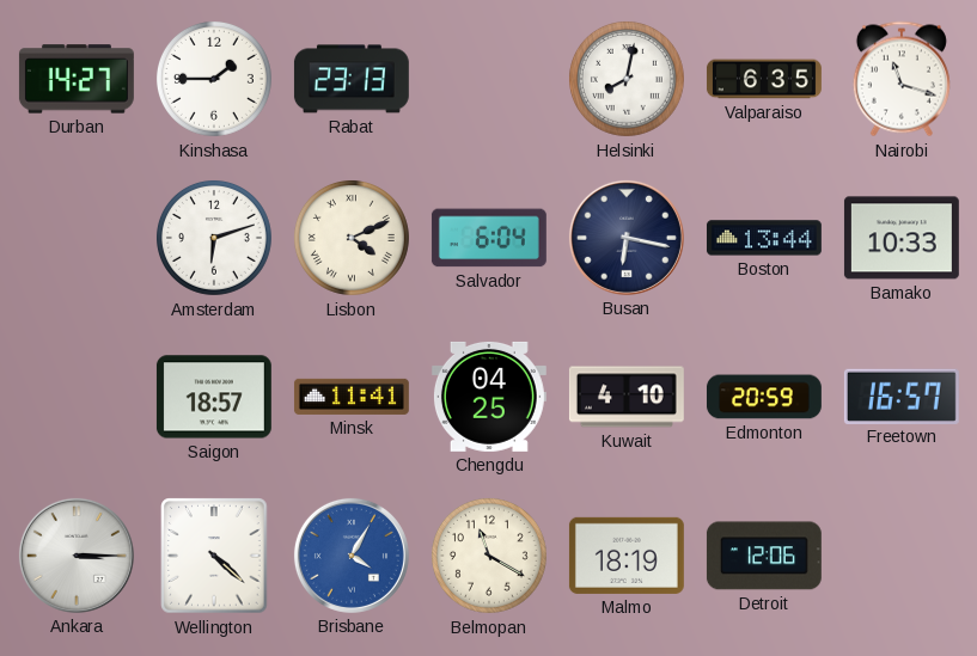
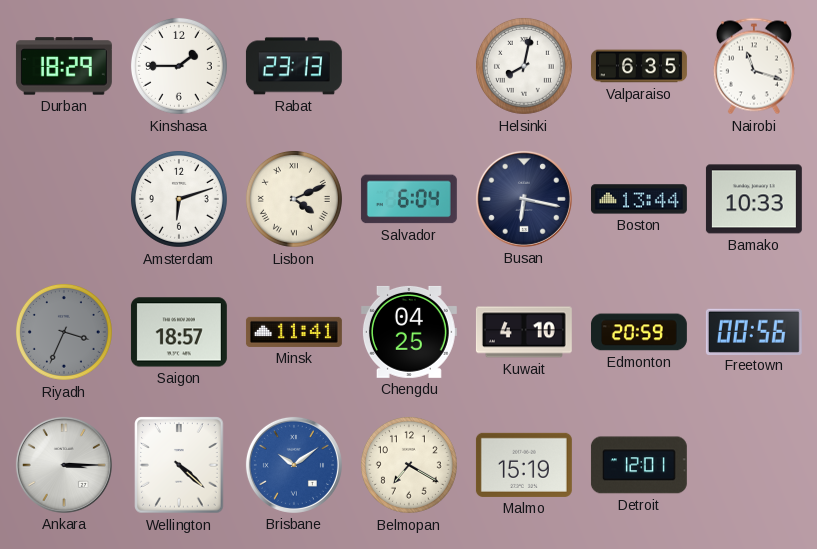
Durban: 14:27 -> 18:29 (64, 66)
Riyadh: none -> 3:34 (64, 332)
Freetown: 16:57 -> 00:56 (754, 331)
Brisbane: 4:05 -> 10:09 (294, 465)
Belmopan: 11:20 -> 7:20 (409, 465)
Malmo: 18:19 -> 15:19 (524, 465)
Detroit: 12:06 -> 12:01 (639, 465)
